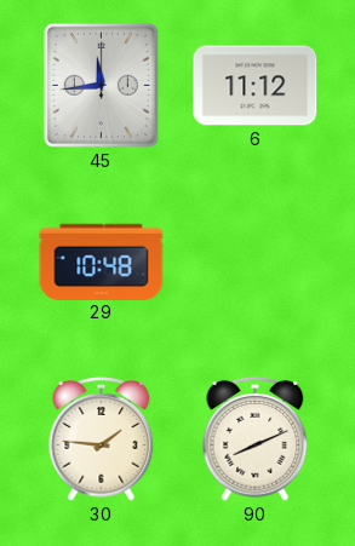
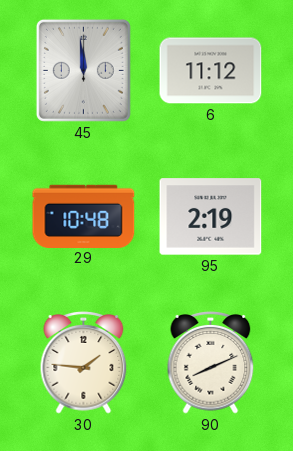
45: 11:44 -> 11:59 (83, 70)
95: none -> 2:19 (211, 217)
